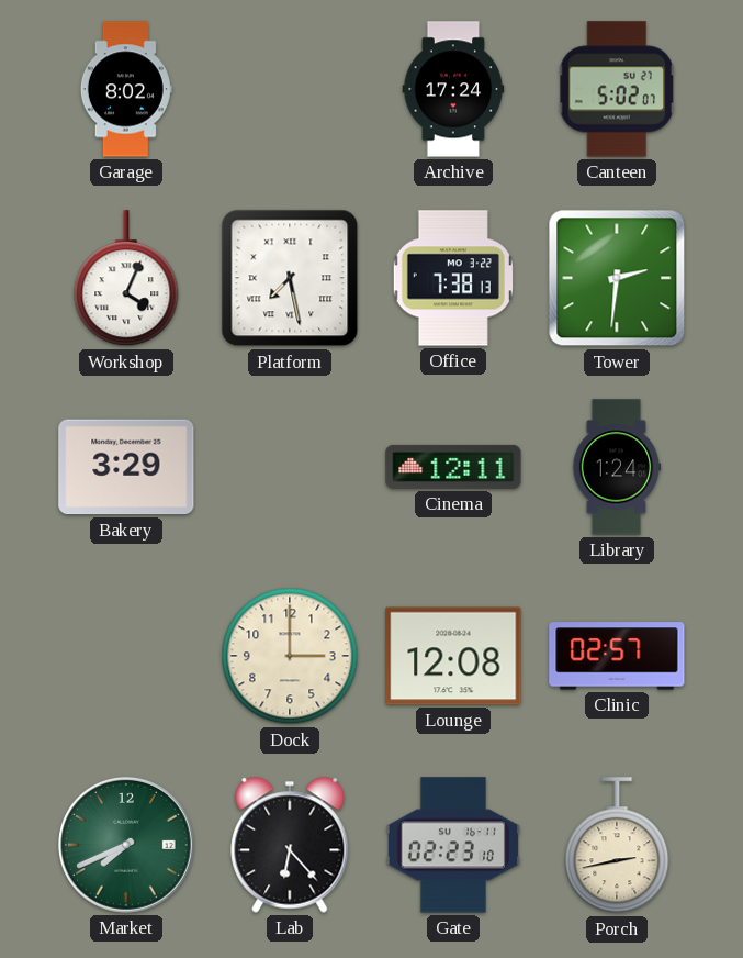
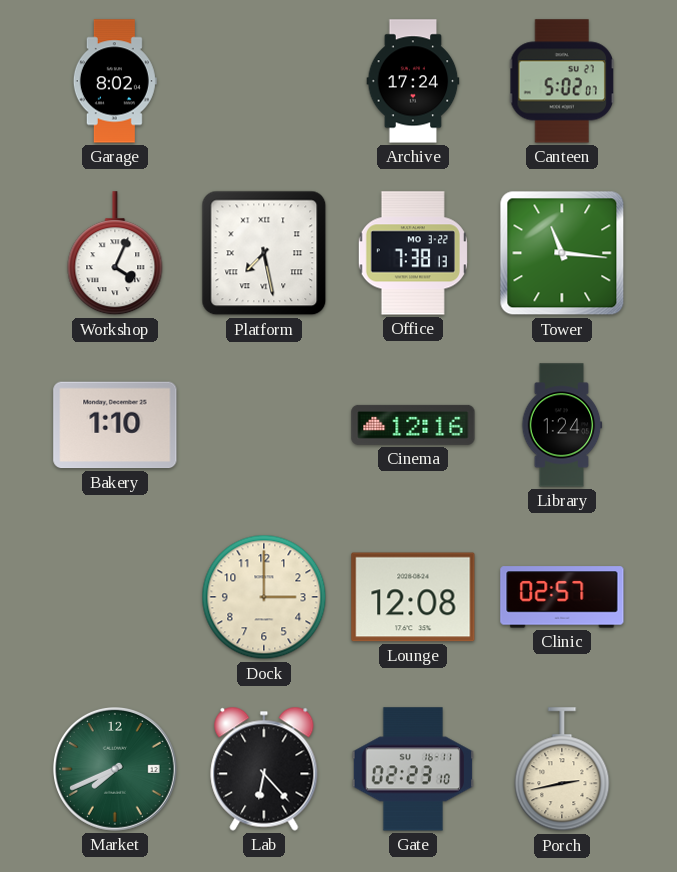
Tower: 2:31 -> 11:16 (562, 253)
Bakery: 3:29 -> 1:10 (115, 425)
Cinema: 12:11 -> 12:16 (413, 425)
